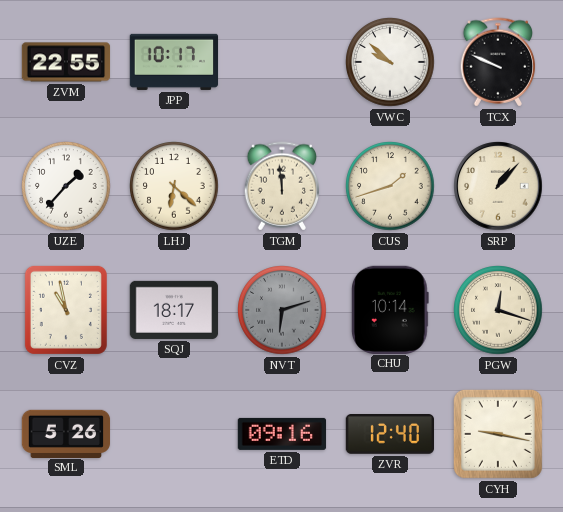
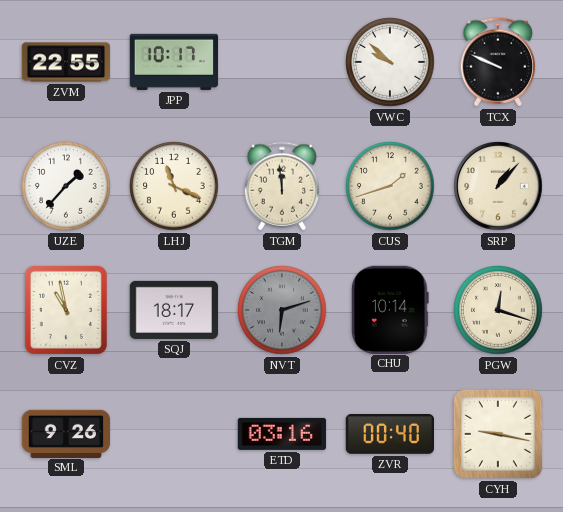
LHJ: 6:22 -> 11:19 (174, 186)
SML: 5:26 -> 9:26 (66, 433)
ETD: 09:16 -> 03:16 (282, 434)
ZVR: 12:40 -> 00:40 (389, 435)
